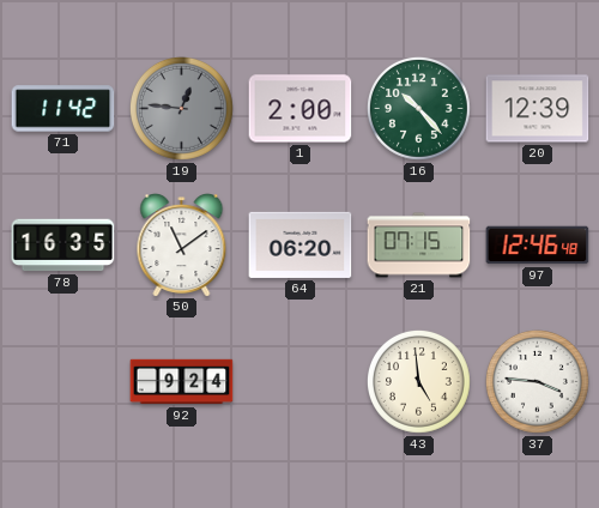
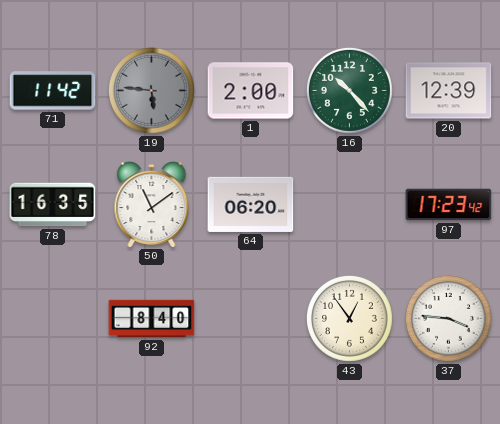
19: 12:46 -> 5:46 (152, 91)
21: 07:15 -> none (419, 246)
97: 12:46 -> 17:23 (449, 205)
92: 9:24 -> 8:40 (152, 319)
43: 4:59 -> 12:54 (350, 319)
